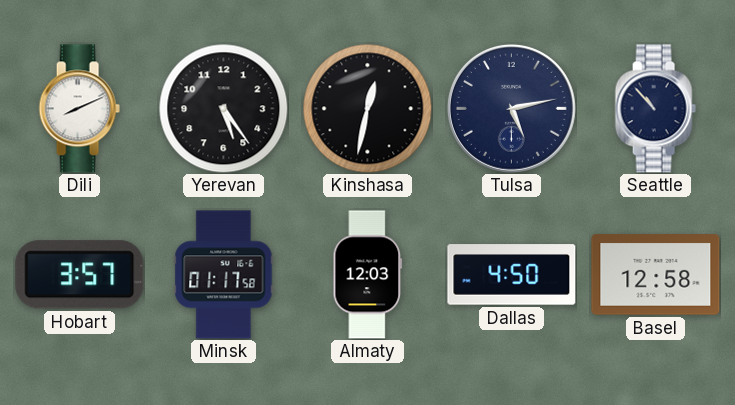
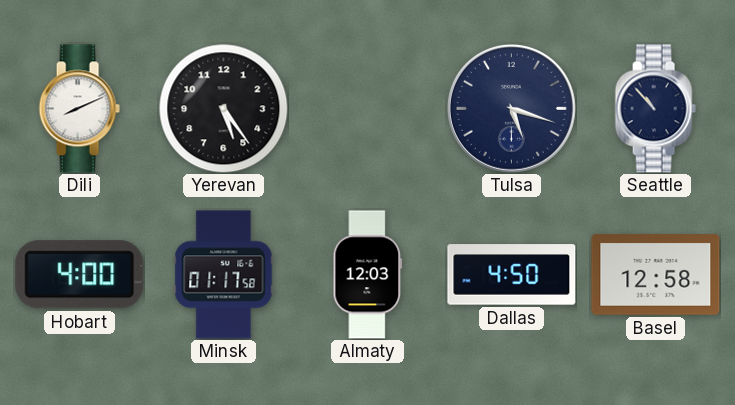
Kinshasa: 12:32 -> none (367, 108)
Tulsa: 5:13 -> 5:18 (511, 108)
Hobart: 3:57 -> 4:00 (80, 275)
